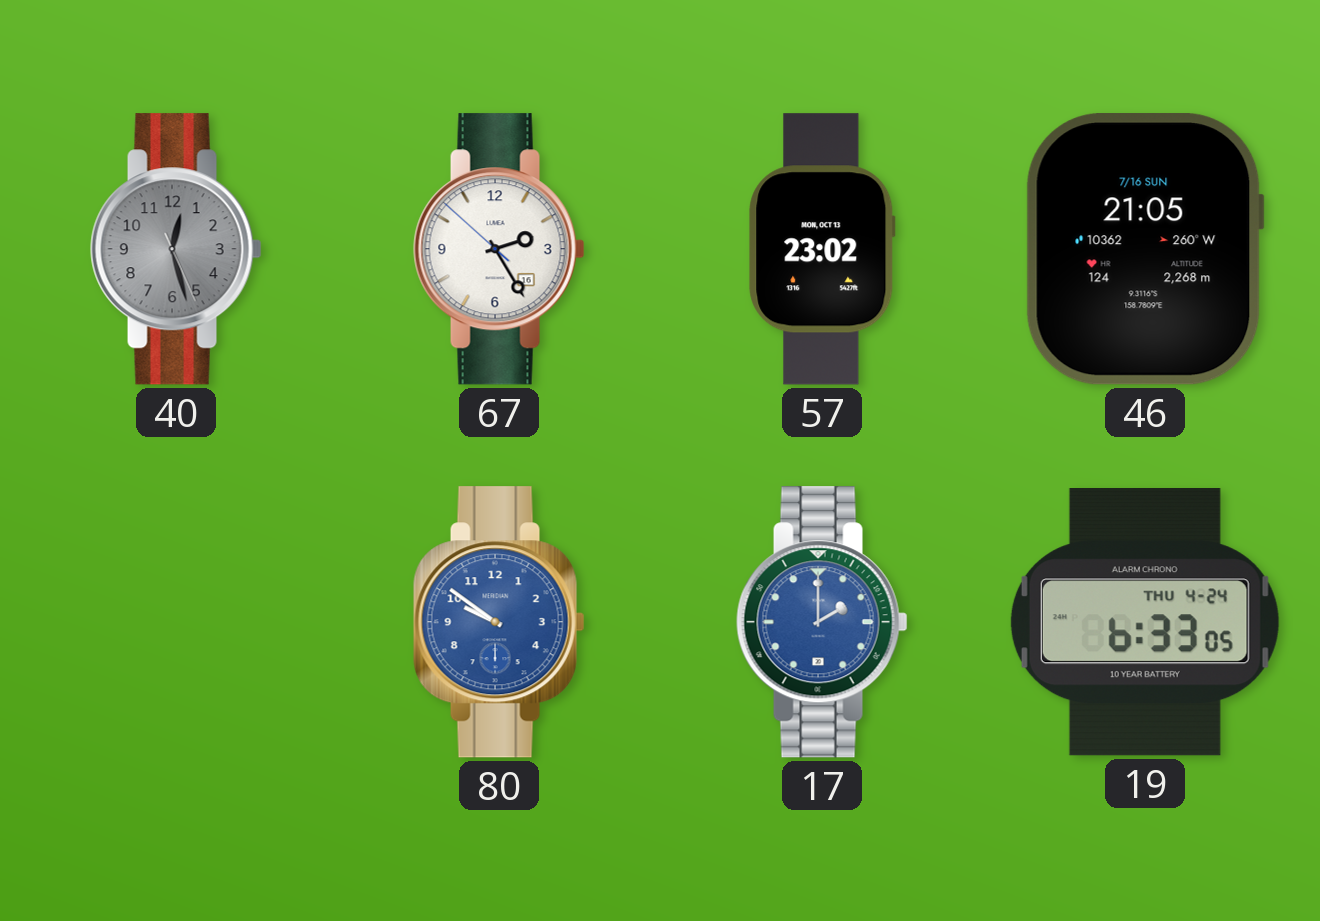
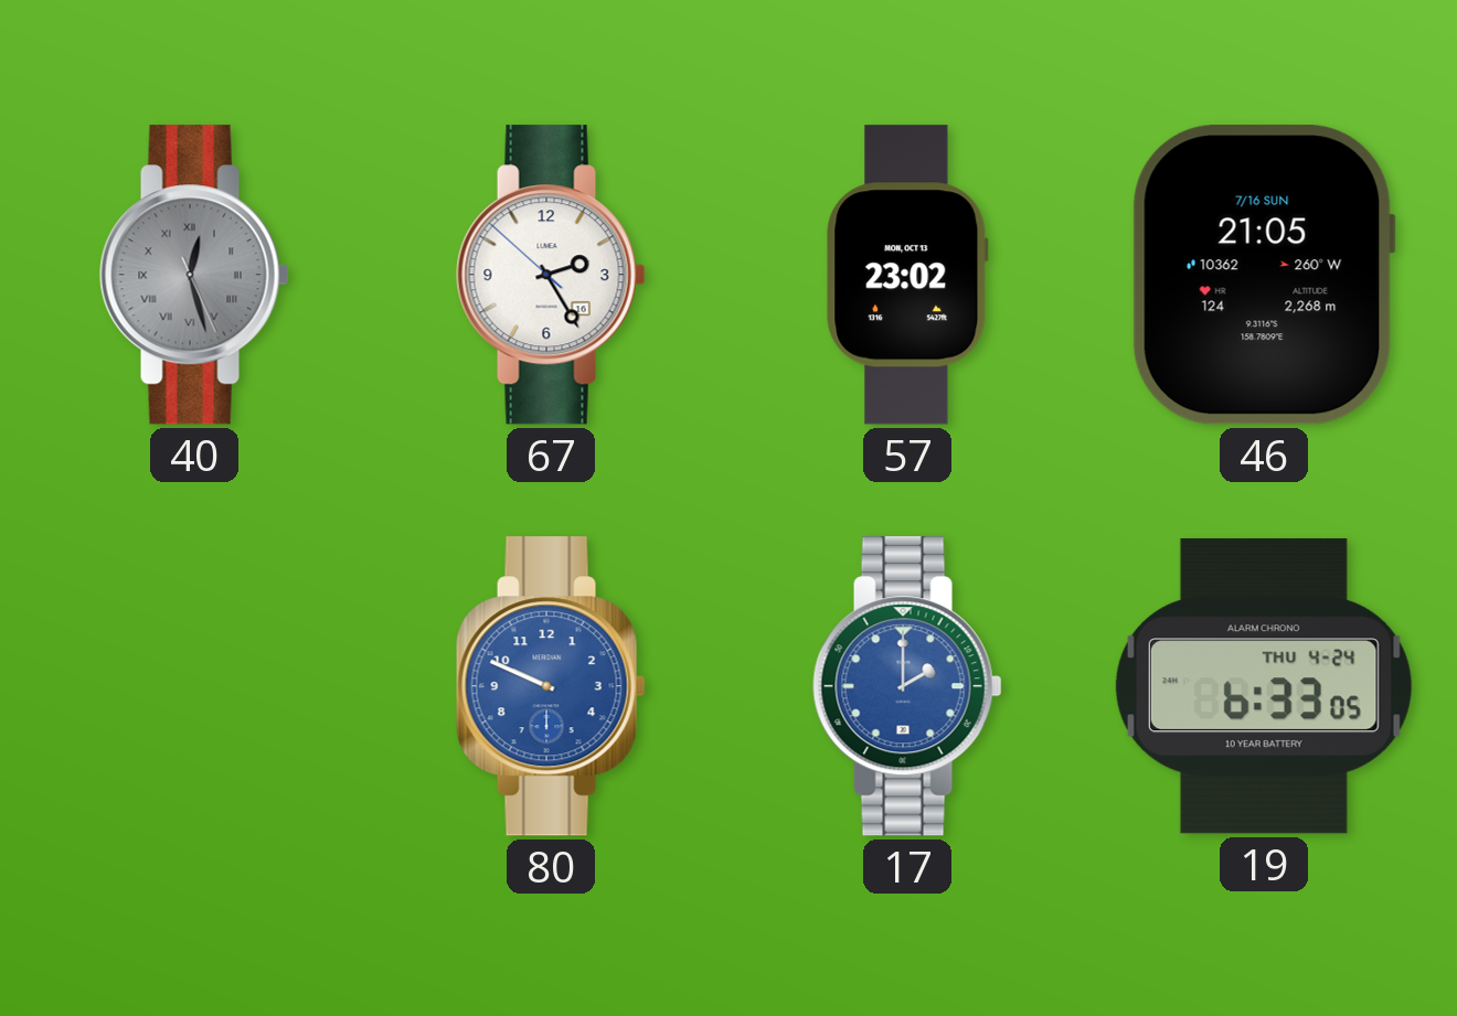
40 numerals: Arabic -> Roman (194, 275)
80: 9:51 -> 9:49 (551, 686)
